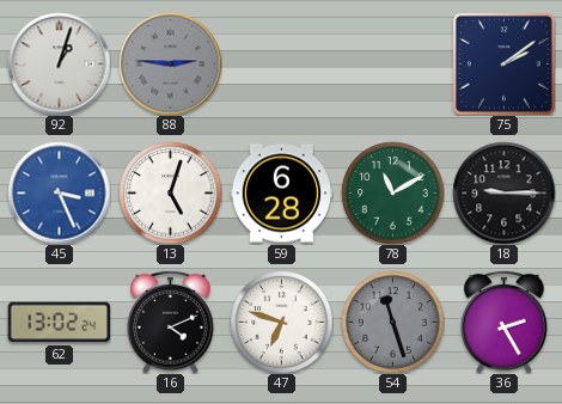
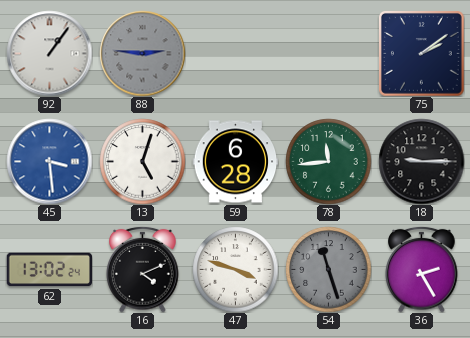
92: 1:03 -> 1:06 (49, 53)
45: 3:26 -> 3:29 (49, 161)
78: 11:10 -> 11:44 (328, 161)
47: 6:48 -> 3:48 (235, 269)
